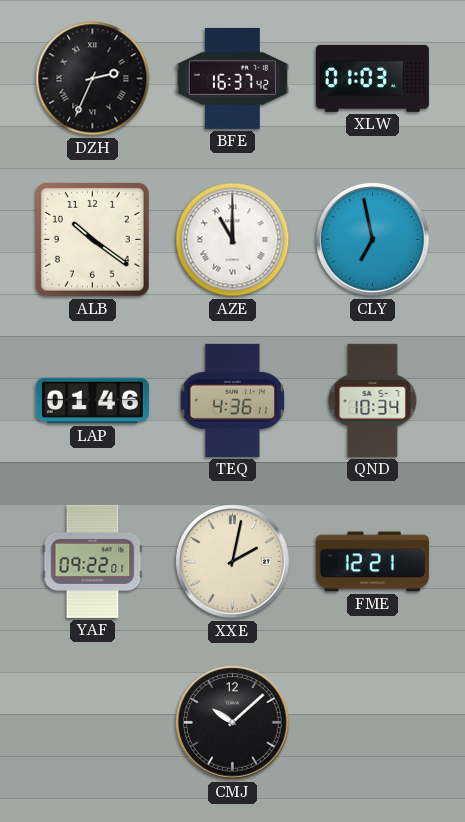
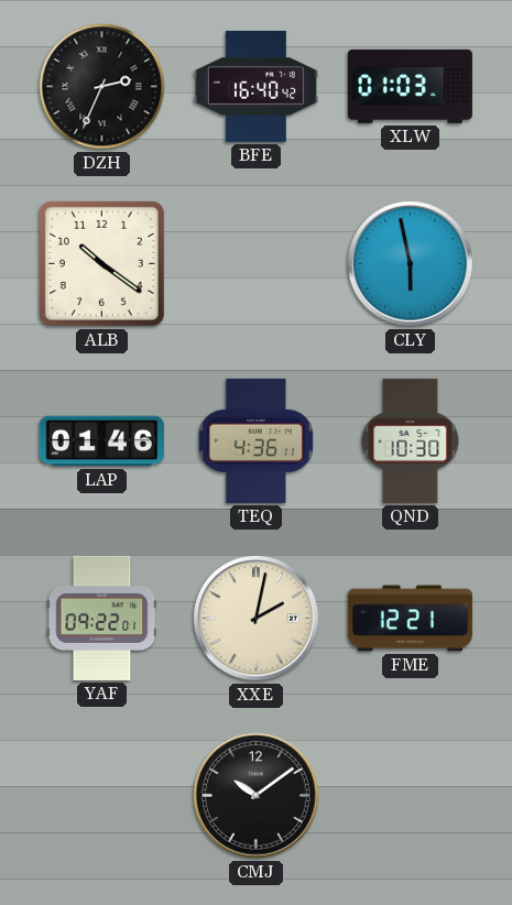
BFE: 16:37 -> 16:40 (255, 86)
AZE: 11:00 -> none (233, 240)
CLY: 6:58 -> 5:58 (411, 264)
QND: 10:34 -> 10:30 (411, 440)
CMJ: 10:08 -> 10:09 (257, 796)
